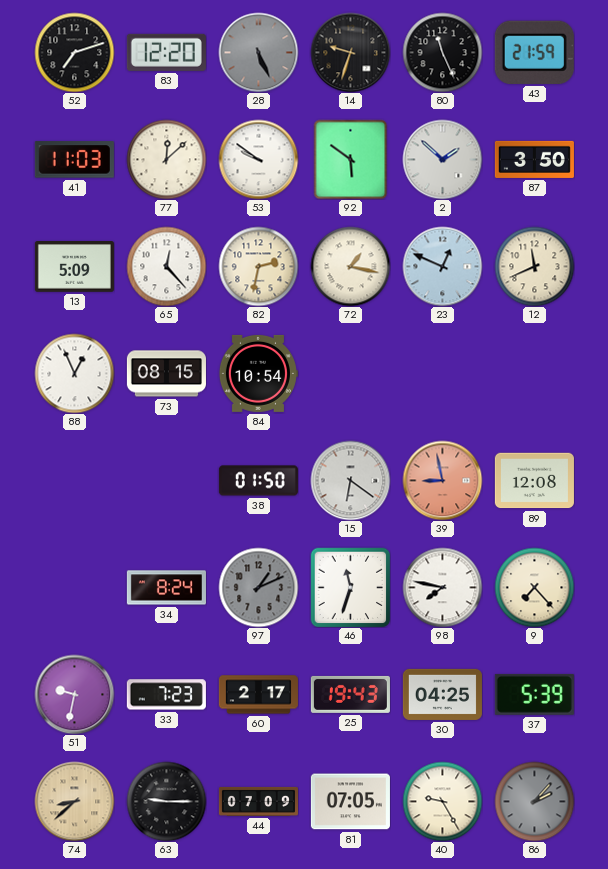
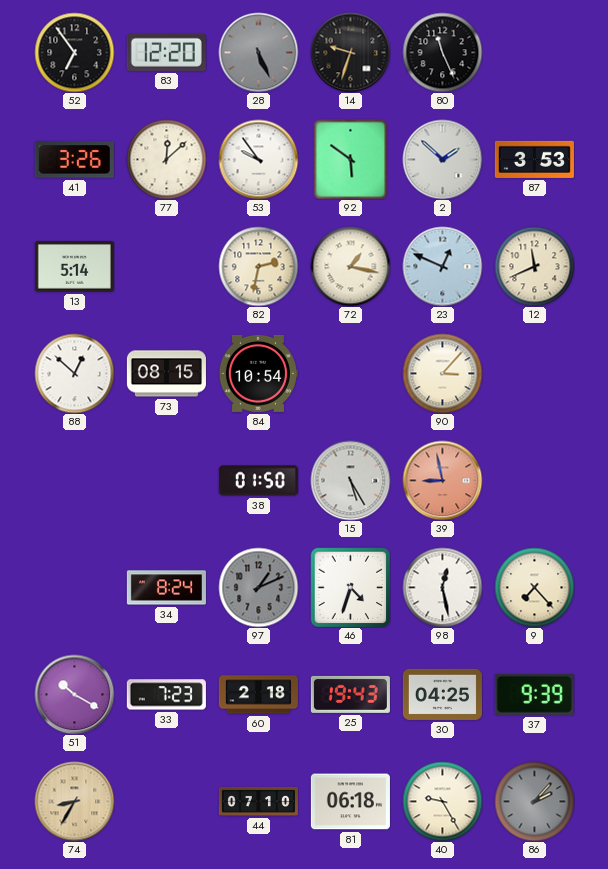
52: 7:12 -> 6:54 (74, 52)
43: 21:59 -> none (534, 52)
41: 11:03 -> 3:26 (74, 160)
53: 9:51 -> 9:54 (258, 159)
87: 3:50 -> 3:53 (534, 159)
13: 5:09 -> 5:14 (74, 267)
65: 12:23 -> none (166, 266)
88: 12:56 -> 12:52 (74, 373)
90: none -> 3:07 (442, 373)
15: 6:21 -> 5:25 (350, 480)
89: 12:08 -> none (534, 481)
46: 11:33 -> 4:33 (350, 587)
98: 7:47 -> 12:28 (442, 587)
51: 9:32 -> 10:20 (74, 694)
60: 2:17 -> 2:18 (258, 695)
37: 5:39 -> 9:39 (534, 694)
74: 8:38 -> 8:35 (74, 801)
63: 9:15 -> none (166, 801)
44: 07:09 -> 07:10 (258, 801)
81: 07:05 -> 06:18 (350, 802)
